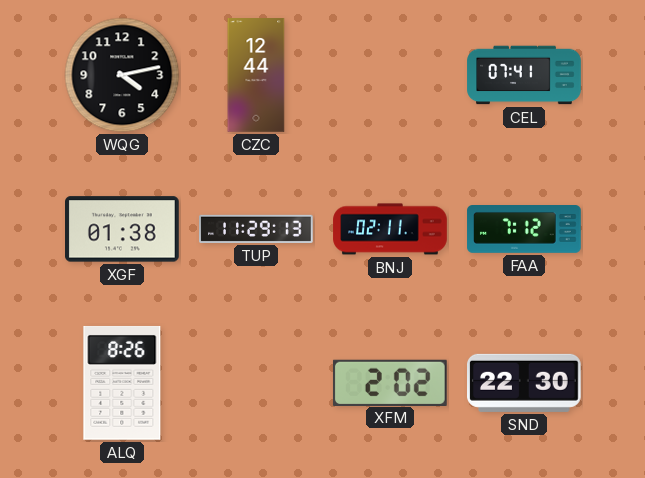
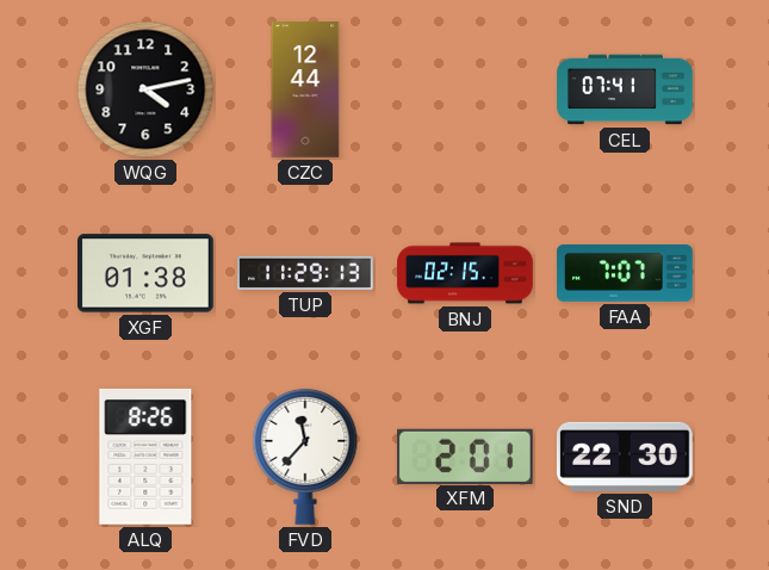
BNJ: 02:11 -> 02:15 (465, 273)
FAA: 7:12 -> 7:07 (625, 274)
FVD: none -> 11:37 (305, 457)
XFM: 2:02 -> 2:01 (465, 456)
